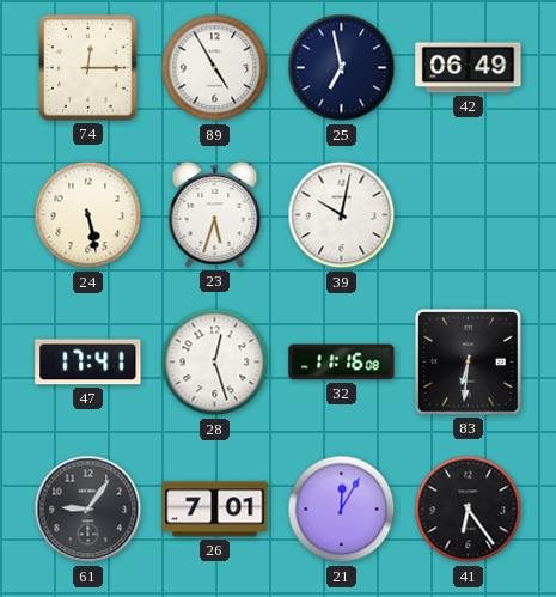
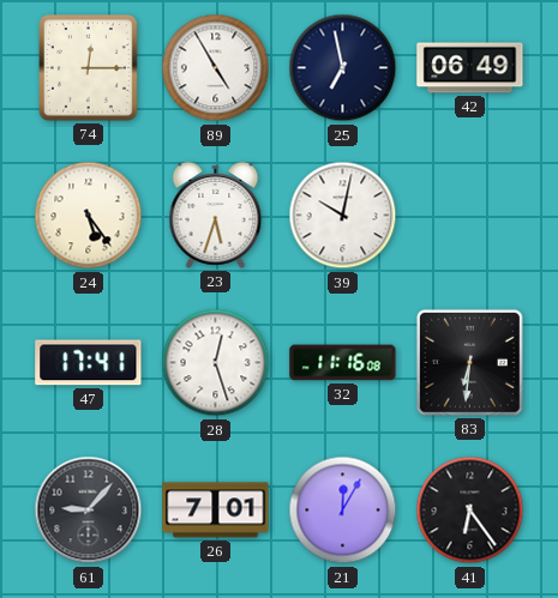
24: 5:28 -> 5:24 (89, 216)
61: 9:06 -> 9:07 (89, 511)
